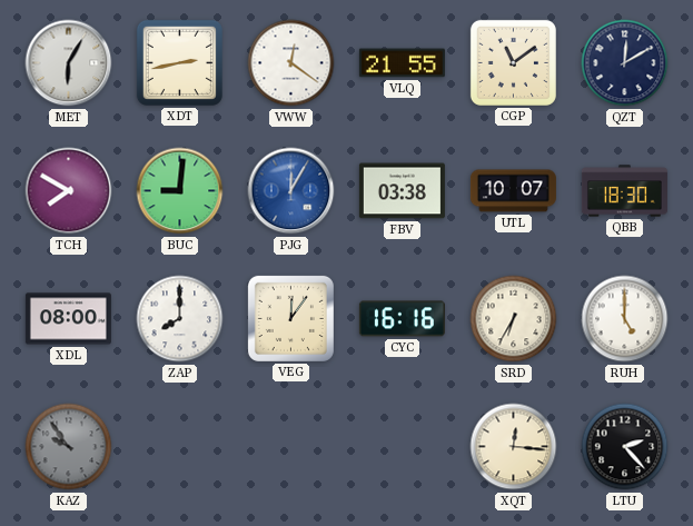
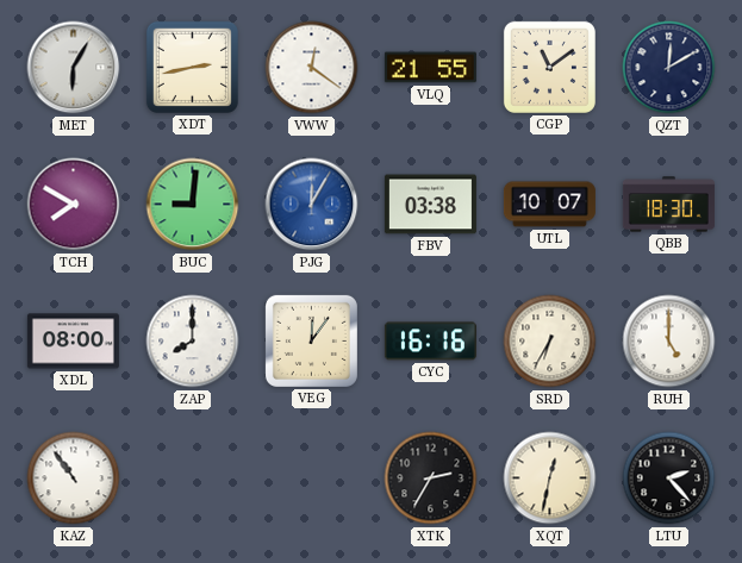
KAZ: 9:54 -> 10:54 (74, 478)
KAZ dial: grey -> white (74, 478)
XTK: none -> 2:35 (431, 478)
XQT: 12:16 -> 12:32 (550, 478)
